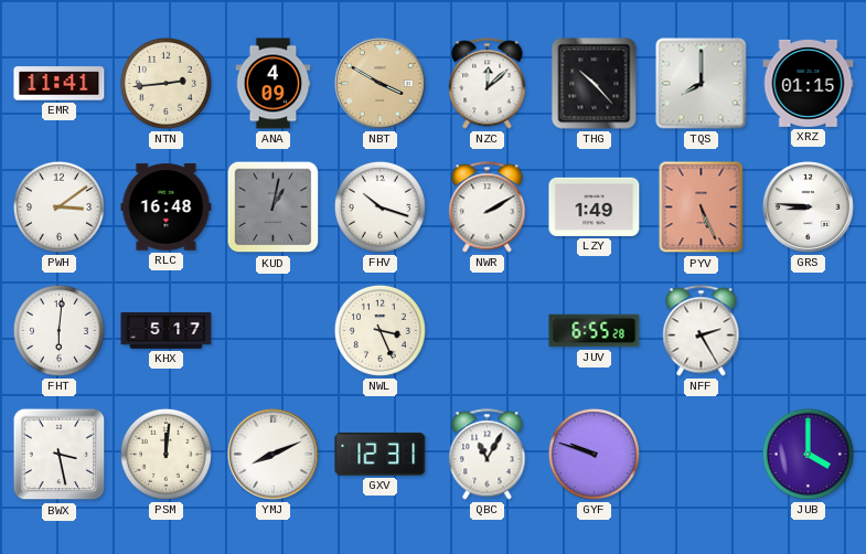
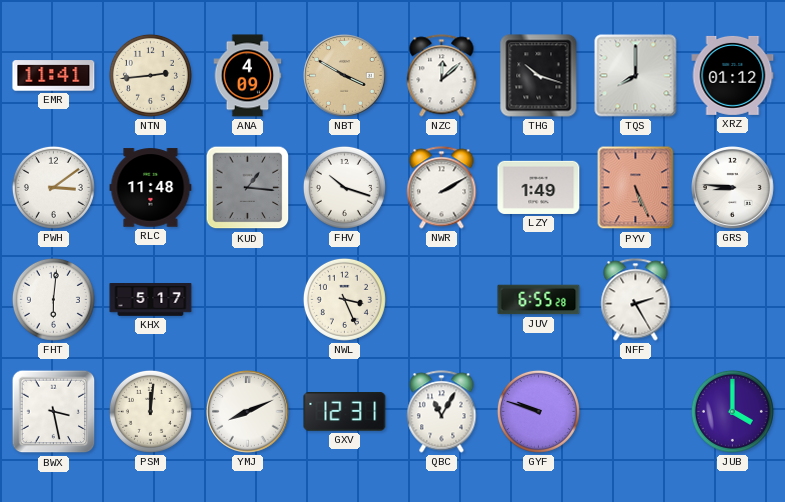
THG: 10:23 -> 10:18 (539, 76)
XRZ: 01:15 -> 01:12 (733, 75)
RLC: 16:48 -> 11:48 (151, 188)
KUD: 1:02 -> 1:16 (248, 188)
